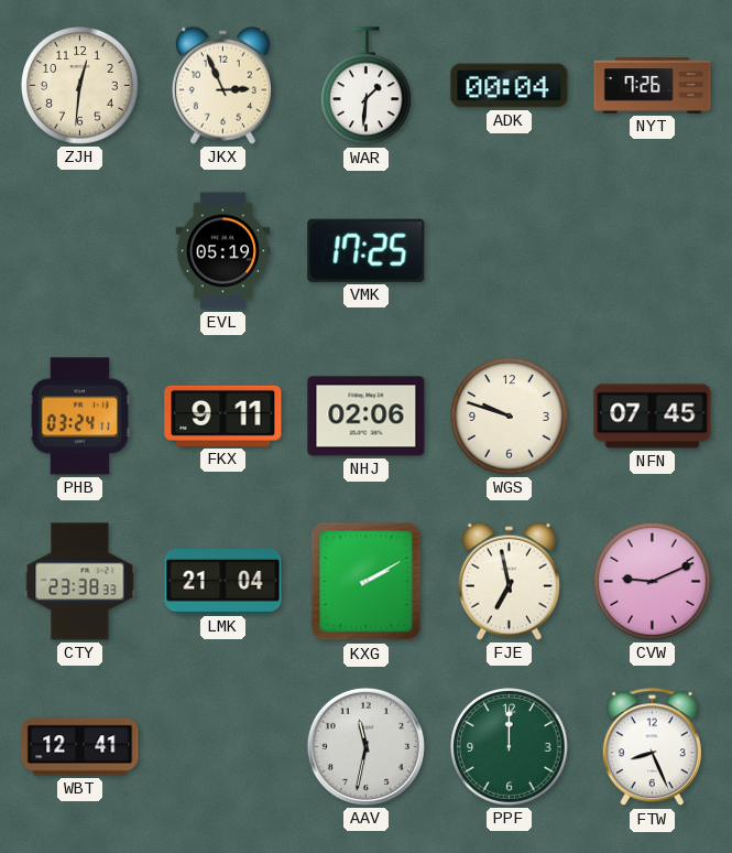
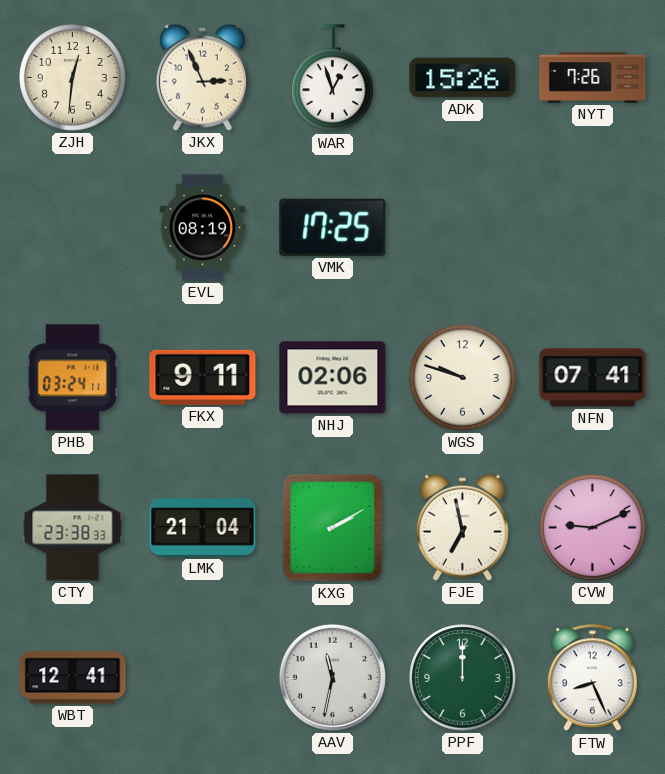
WAR: 1:31 -> 12:57 (333, 78)
ADK: 00:04 -> 15:26 (463, 78)
EVL: 05:19 -> 08:19 (203, 228)
NFN: 07:45 -> 07:41 (593, 378)
